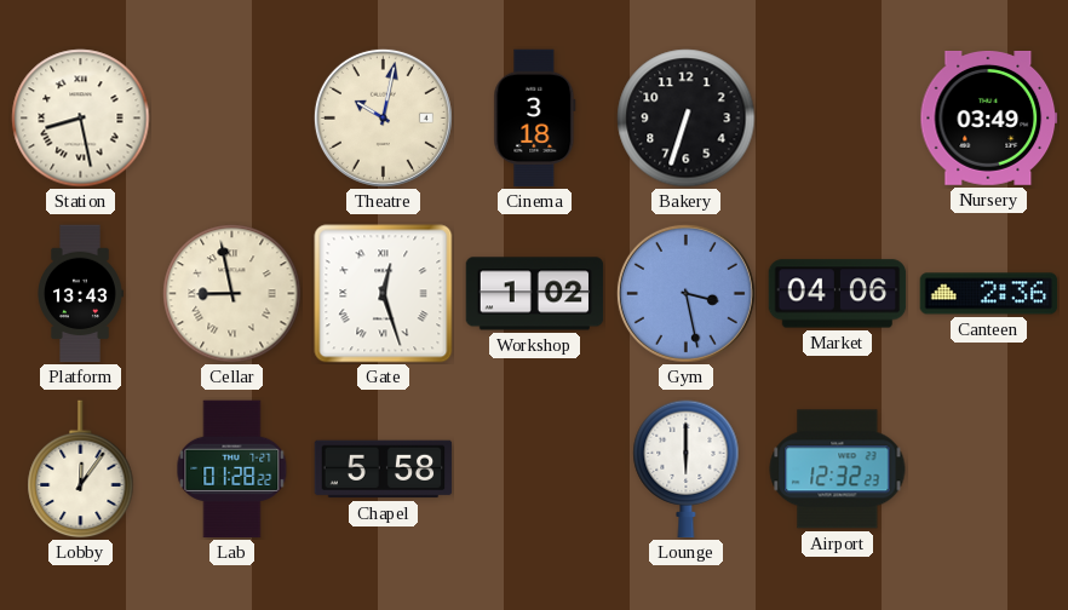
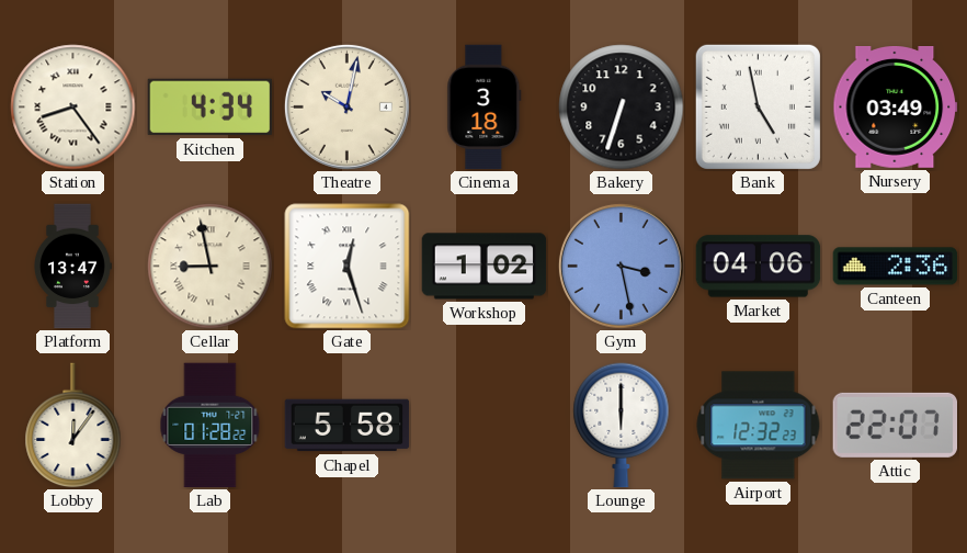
Station: 8:28 -> 8:24 (73, 108)
Kitchen: none -> 4:34 (211, 108)
Bank: none -> 4:58 (758, 106)
Platform: 13:43 -> 13:47 (73, 267)
Attic: none -> 22:07 (896, 425)
